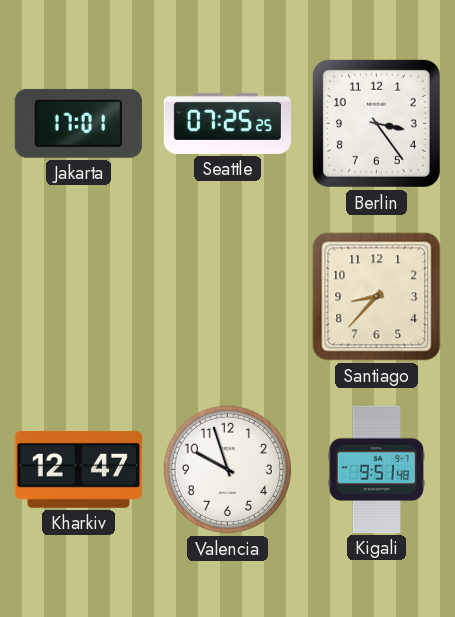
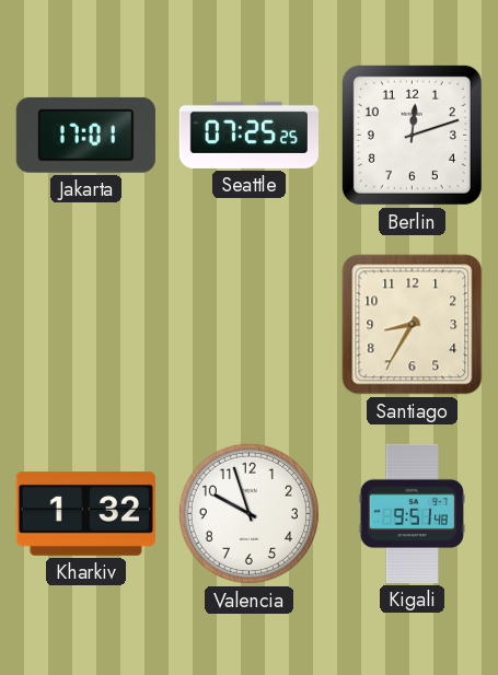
Berlin: 3:24 -> 12:12 (412, 135)
Santiago: 8:37 -> 8:35 (413, 325)
Kharkiv: 12:47 -> 1:32 (85, 513)
